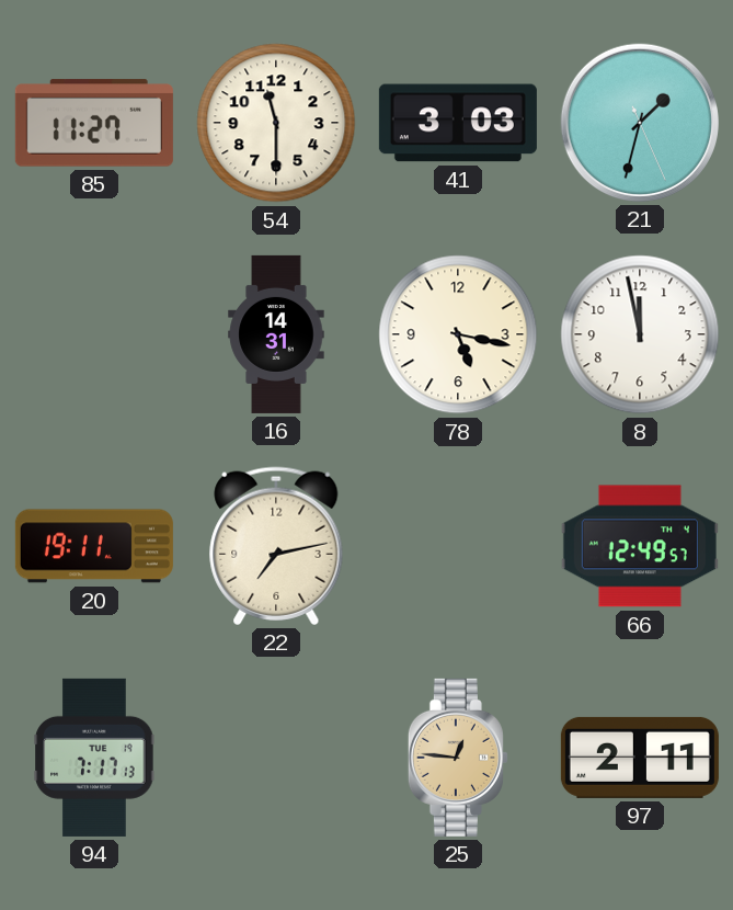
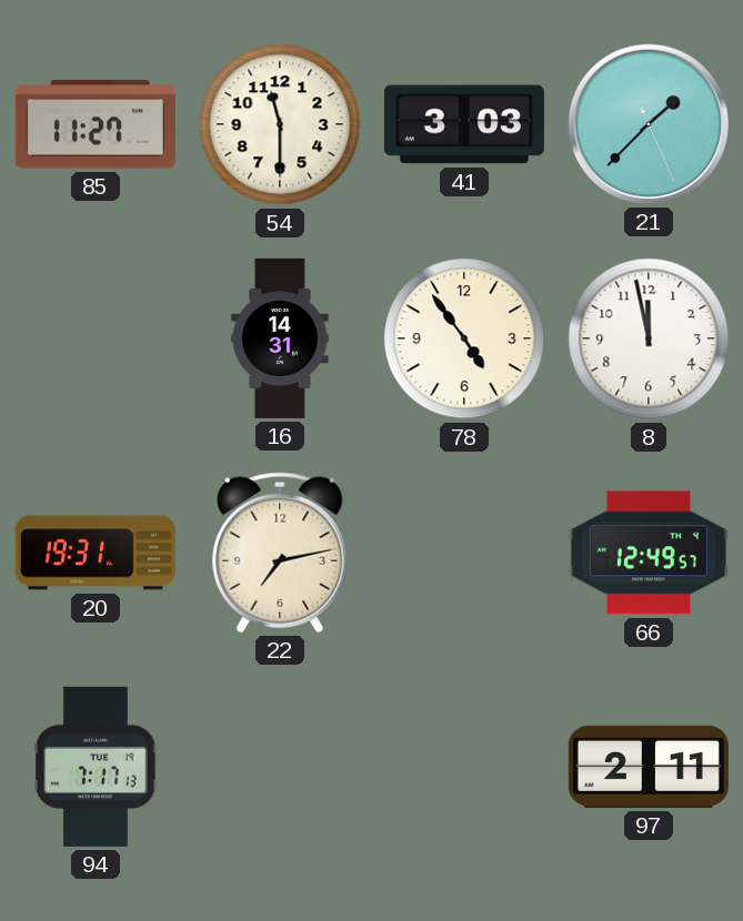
21: 1:32 -> 1:37 (649, 124)
78: 5:17 -> 4:54 (464, 338)
20: 19:11 -> 19:31 (96, 553)
25: 12:46 -> none (458, 758)
